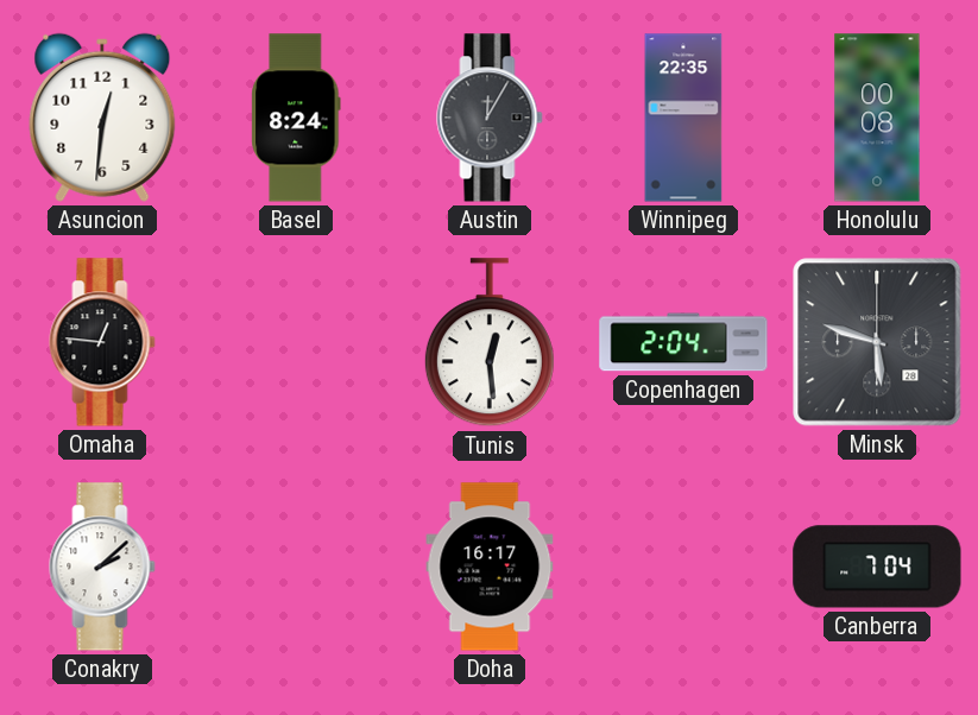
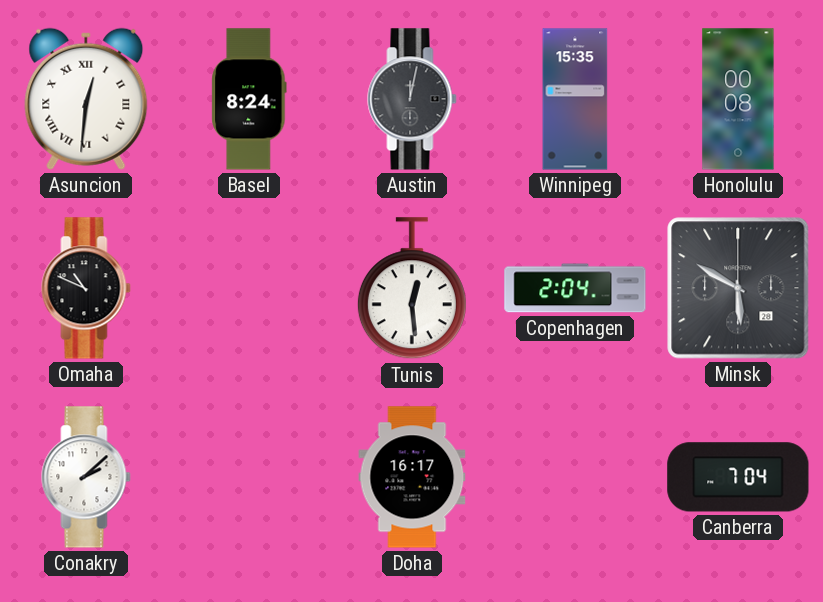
Asuncion numerals: Arabic -> Roman (86, 99)
Austin: 12:05 -> 12:02 (412, 99)
Winnipeg: 22:35 -> 15:35 (575, 99)
Omaha: 12:46 -> 10:49 (86, 288)
Minsk: 5:48 -> 5:50 (738, 288)
